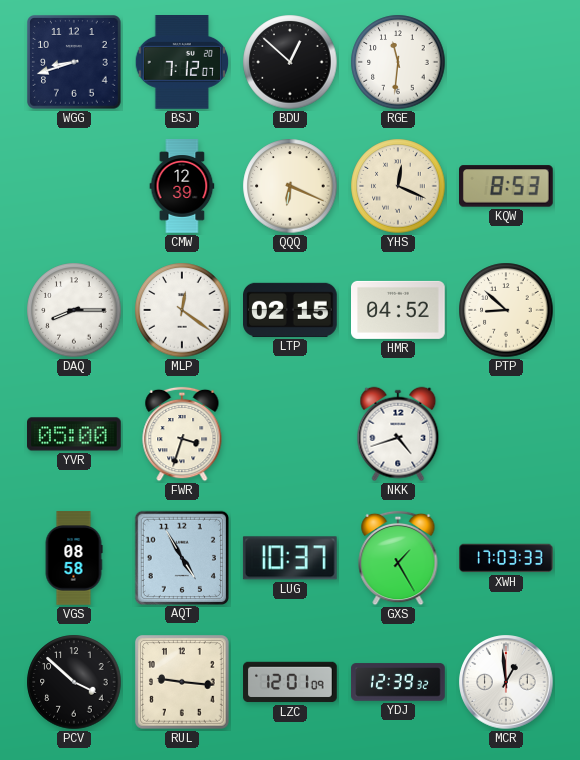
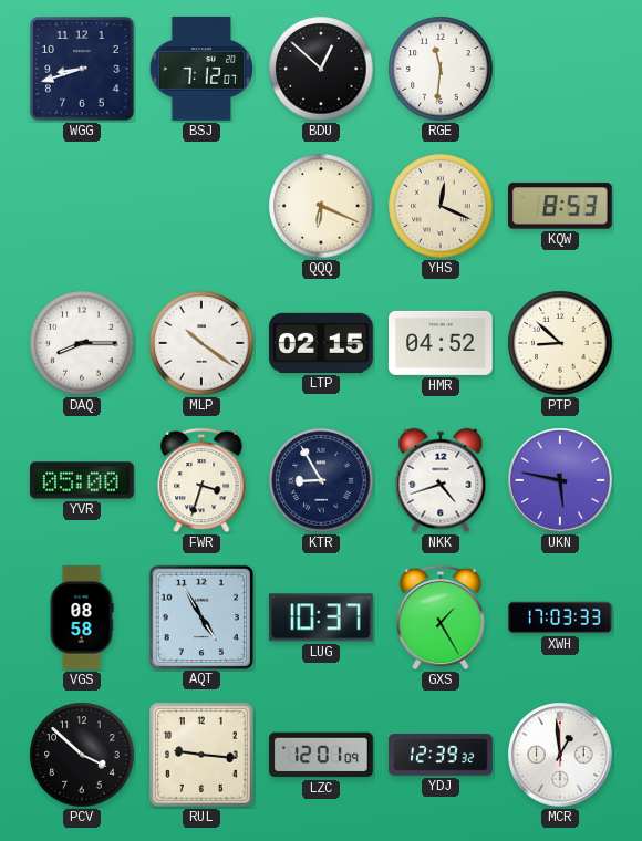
CMW: 12:39 -> none (182, 186)
MLP: 12:21 -> 10:21 (201, 343)
KTR: none -> 8:55 (321, 480)
UKN: none -> 5:47 (560, 480)
